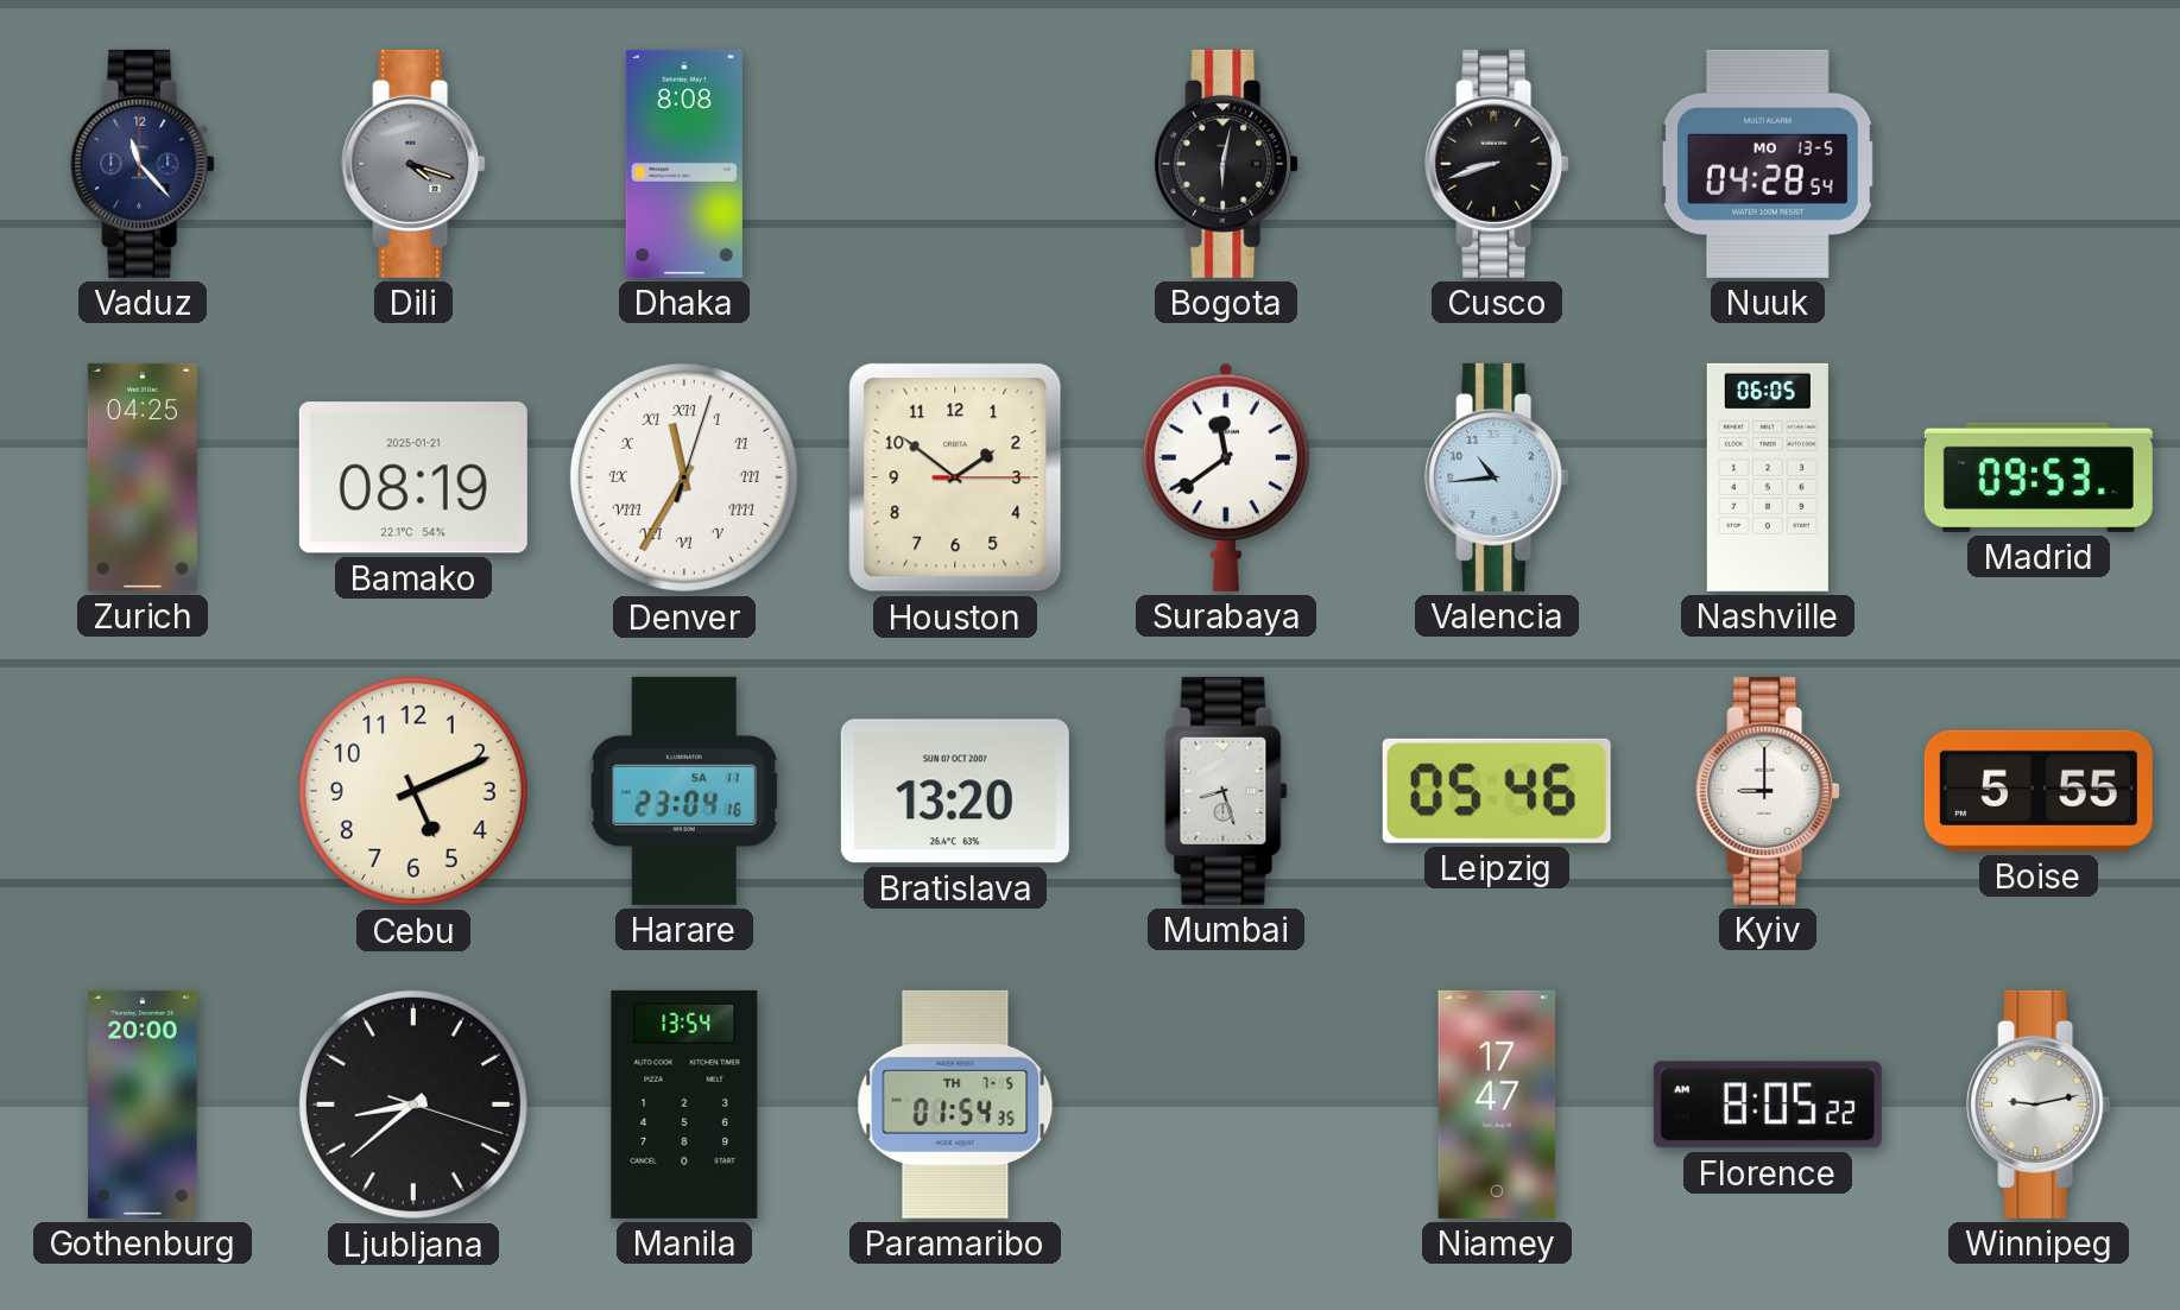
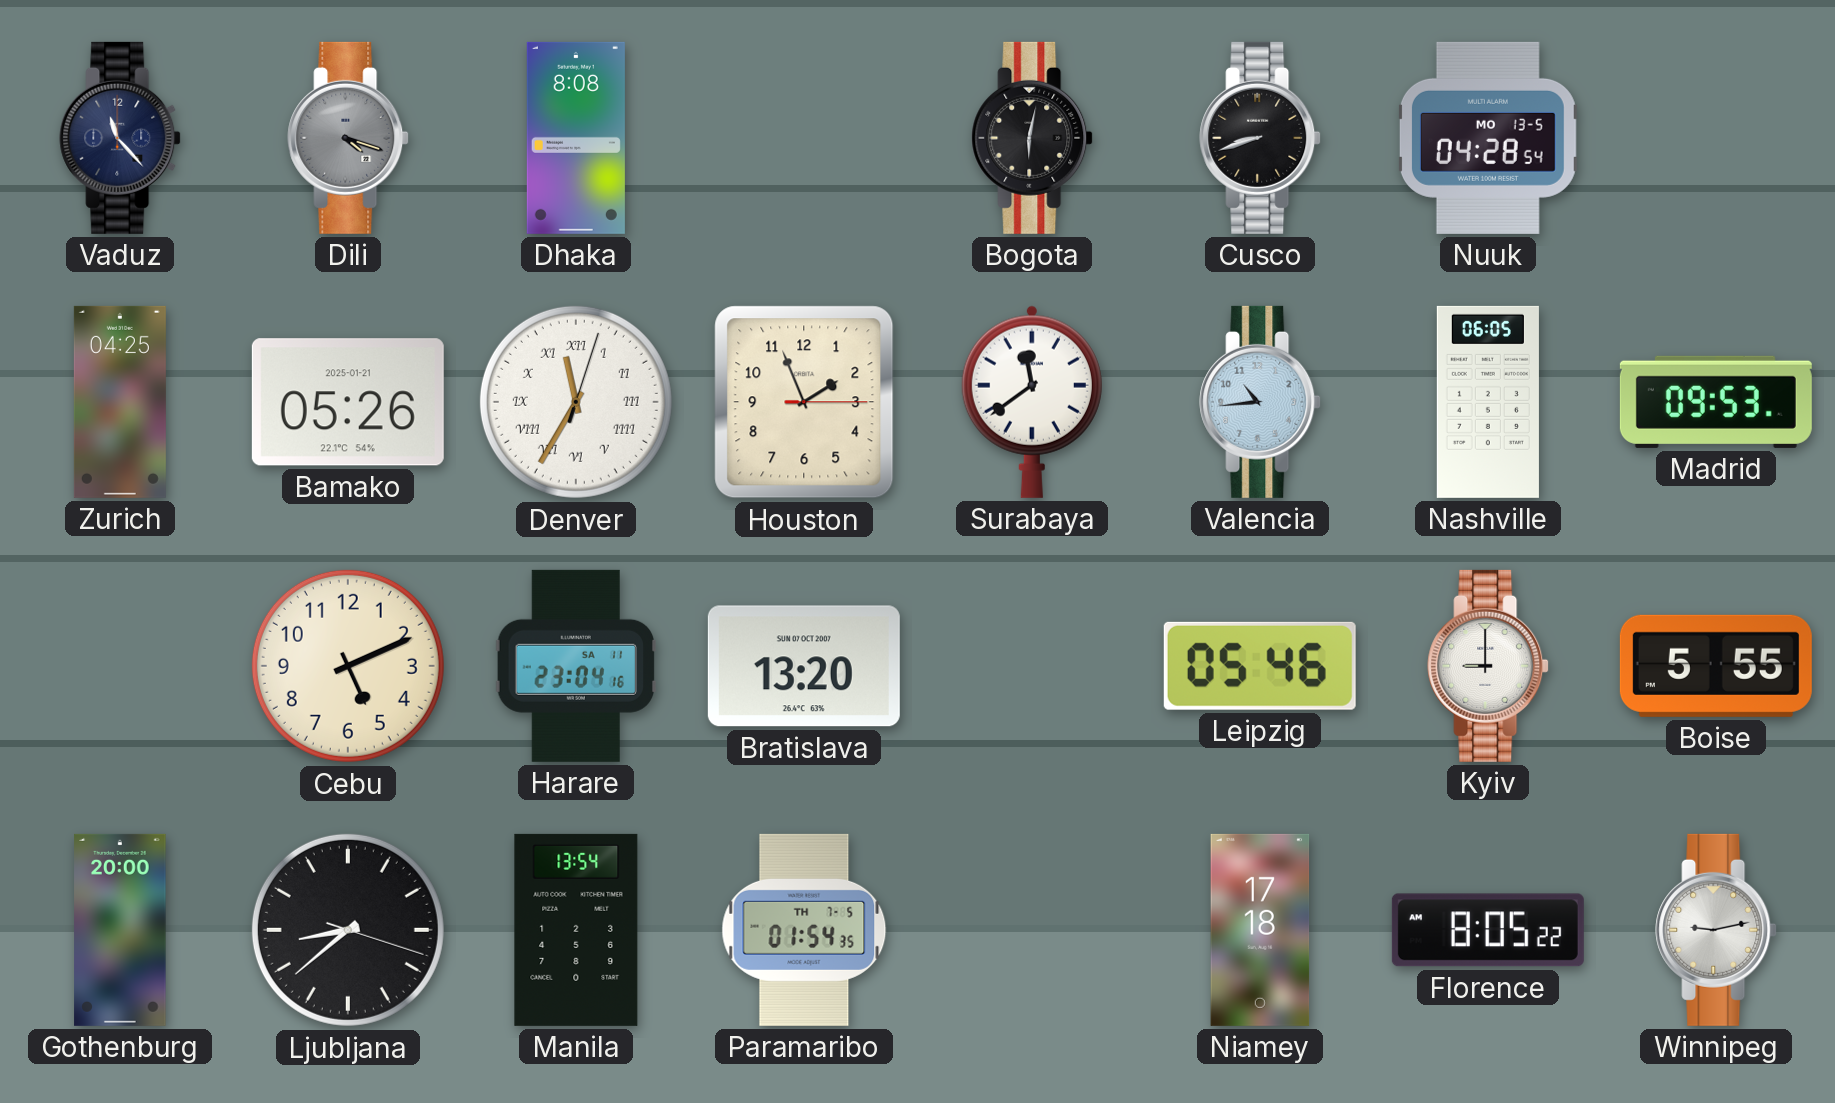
Bamako: 08:19 -> 05:26 (348, 402)
Houston: 1:51 -> 1:56 (804, 402)
Mumbai: 8:27 -> none (1226, 791)
Niamey: 17:47 -> 17:18 (1260, 930)
